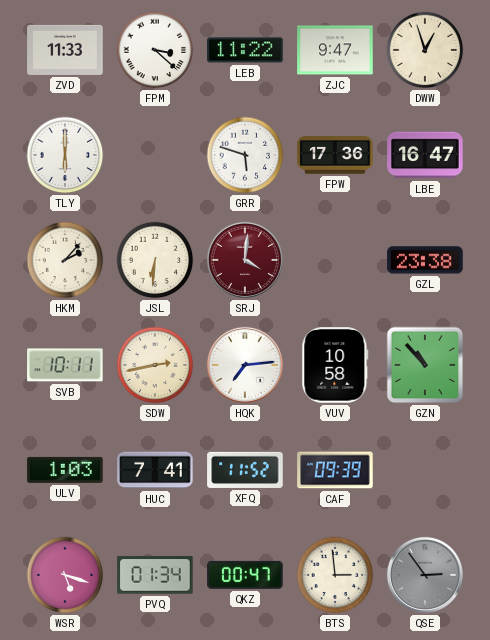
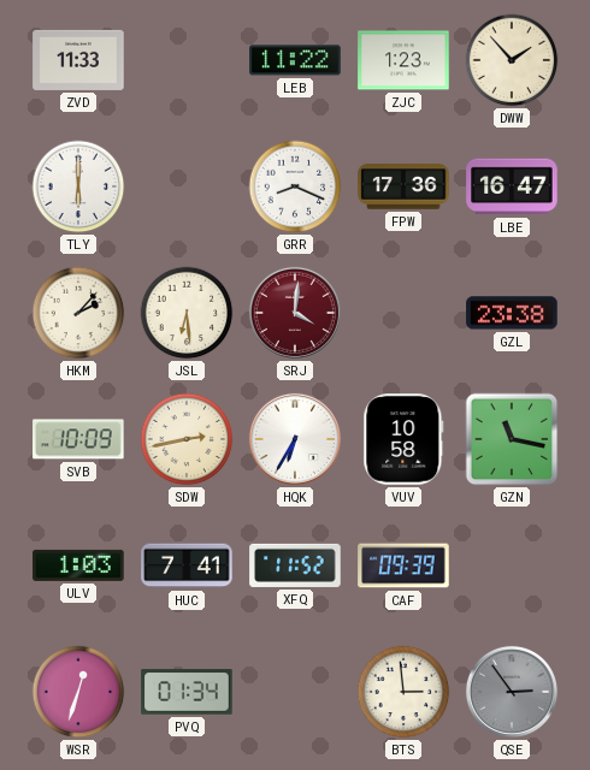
FPM: 3:22 -> none (155, 50)
ZJC: 9:47 -> 1:23 (403, 60)
DWW: 12:57 -> 1:53 (512, 60)
GRR: 5:48 -> 8:19 (295, 186)
JSL: 6:31 -> 6:29 (187, 313)
SVB: 10:11 -> 10:09 (78, 439)
HQK: 7:14 -> 6:35 (295, 439)
GZN: 10:53 -> 11:17 (512, 439)
WSR: 5:18 -> 12:33 (78, 692)
QKZ: 00:47 -> none (245, 575)
